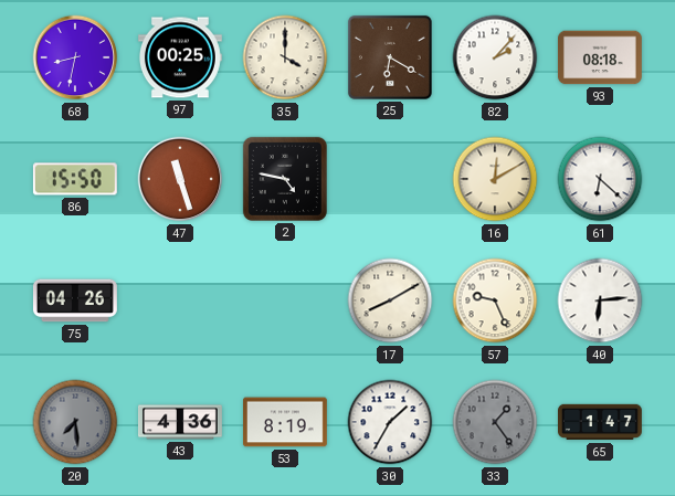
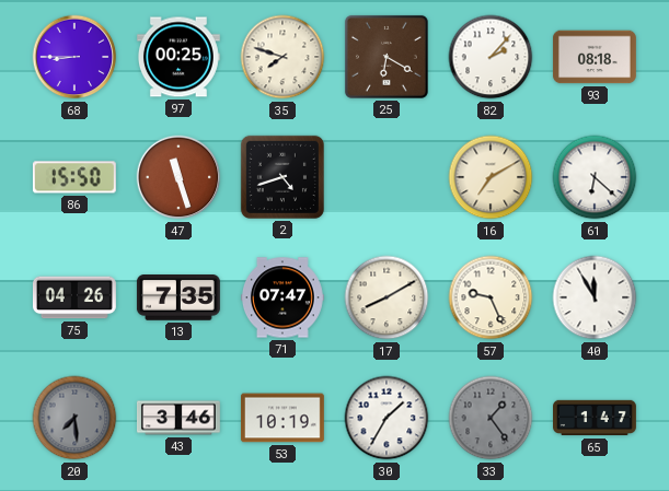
68: 8:32 -> 8:45 (74, 57)
35: 4:00 -> 7:48 (282, 57)
2: 4:47 -> 4:42 (282, 177)
16: 12:10 -> 7:10 (491, 177)
13: none -> 7:35 (178, 299)
71: none -> 07:47 (282, 297)
40: 6:14 -> 11:55 (595, 297)
43: 4:36 -> 3:46 (180, 418)
53: 8:19 -> 10:19 (282, 418)
